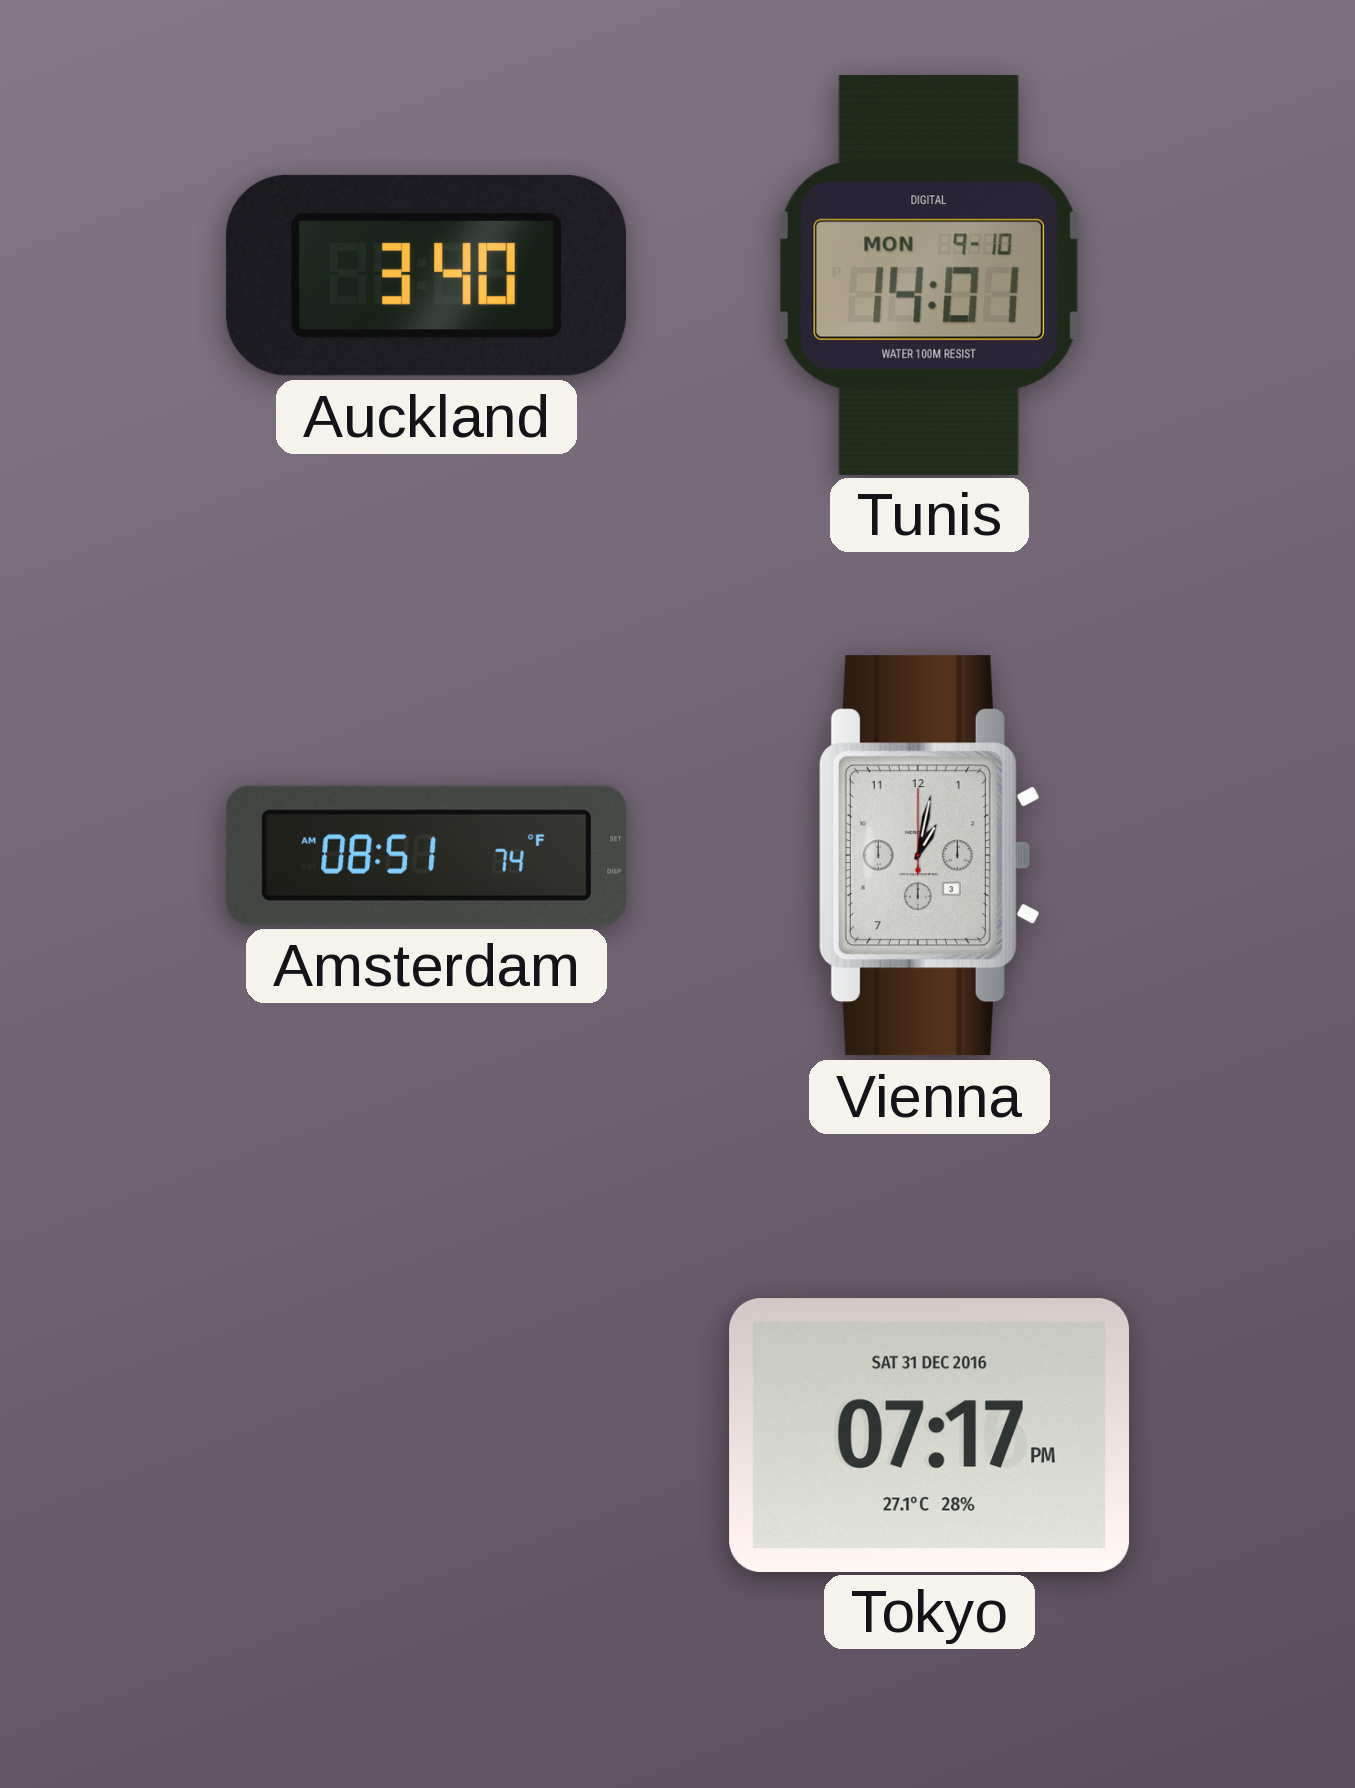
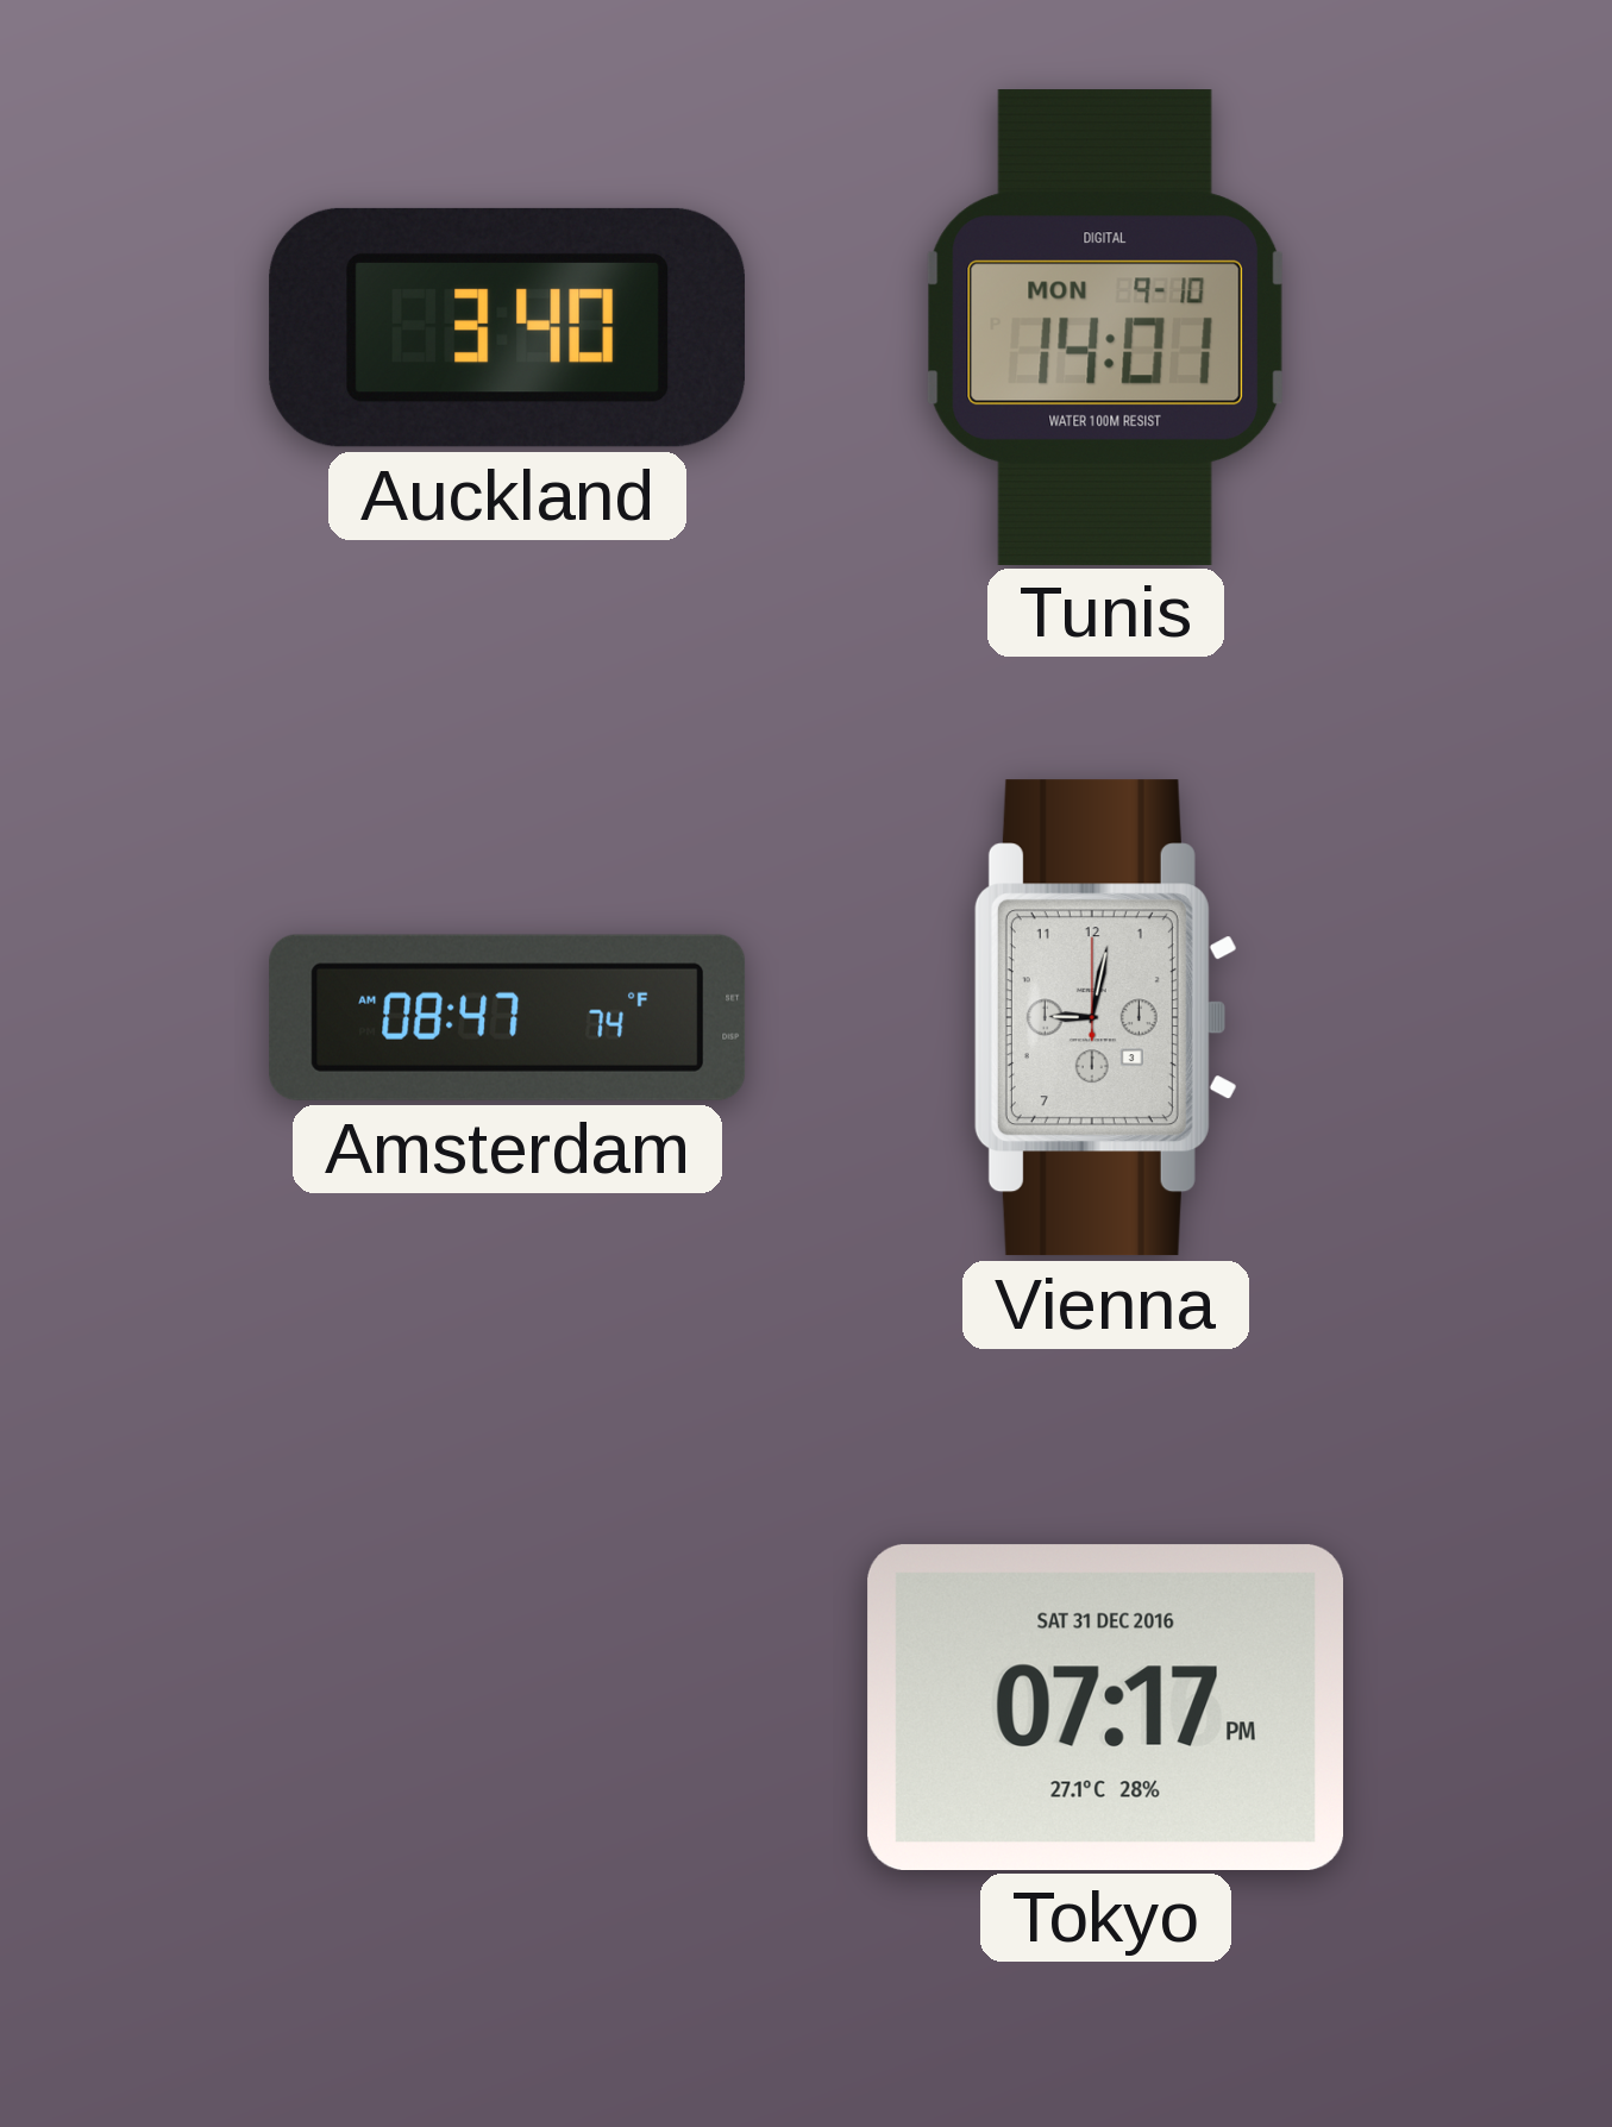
Amsterdam: 08:51 -> 08:47 (508, 1017)
Vienna: 1:02 -> 9:02 (1105, 1018)
